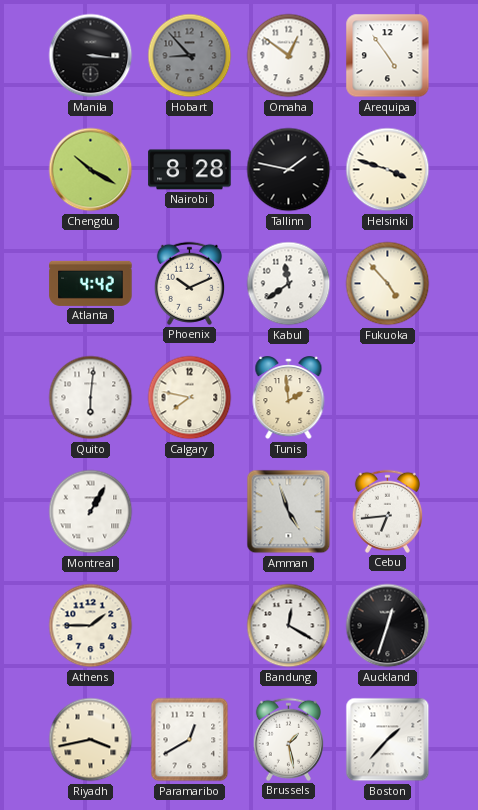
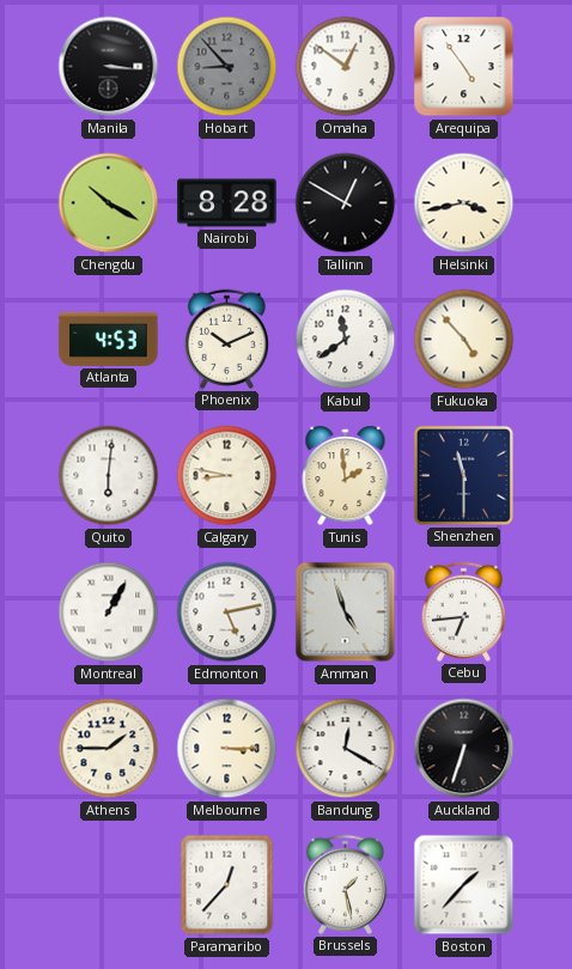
Tallinn: 1:47 -> 12:50 (346, 203)
Helsinki: 3:48 -> 3:43 (464, 203)
Atlanta: 4:42 -> 4:53 (109, 339)
Calgary: 7:47 -> 8:47 (227, 476)
Shenzhen: none -> 11:30 (463, 475)
Edmonton: none -> 5:13 (227, 613)
Melbourne: none -> 3:15 (227, 749)
Auckland: 12:33 -> 6:33 (464, 749)
Riyadh: 3:43 -> none (91, 740)
Paramaribo: 12:40 -> 12:37 (227, 885)
